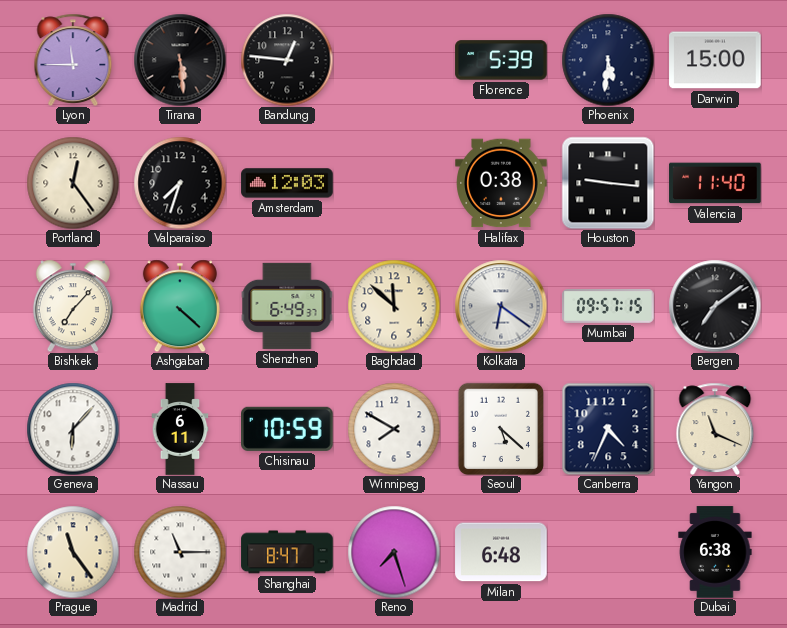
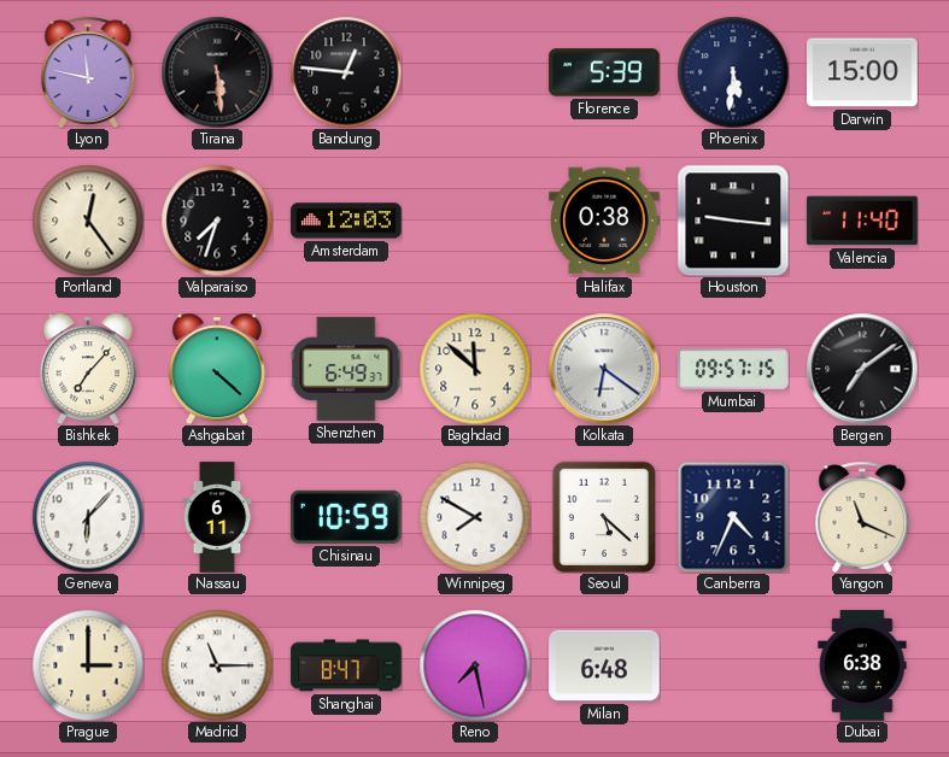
Lyon: 11:45 -> 11:47 (88, 71)
Prague: 11:24 -> 3:00 (88, 665)
Reno: 7:27 -> 7:28 (475, 665)
